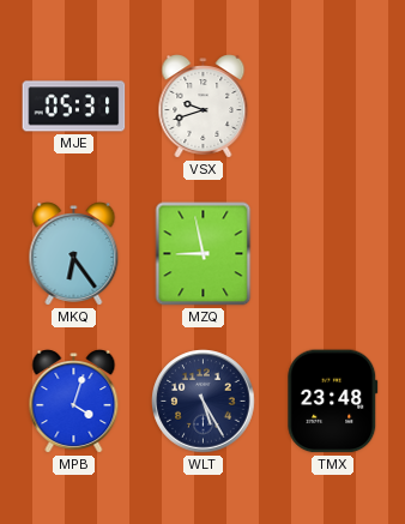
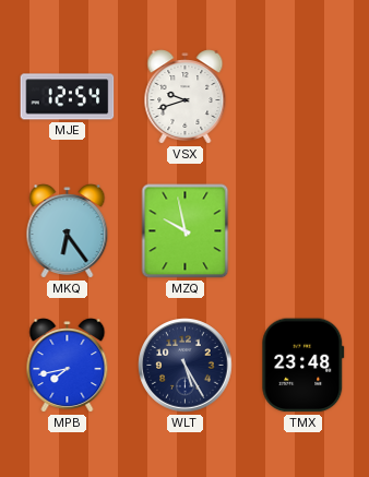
MJE: 05:31 -> 12:54 (68, 97)
MZQ: 8:58 -> 9:58 (186, 231)
MPB: 4:03 -> 7:43 (68, 366)
